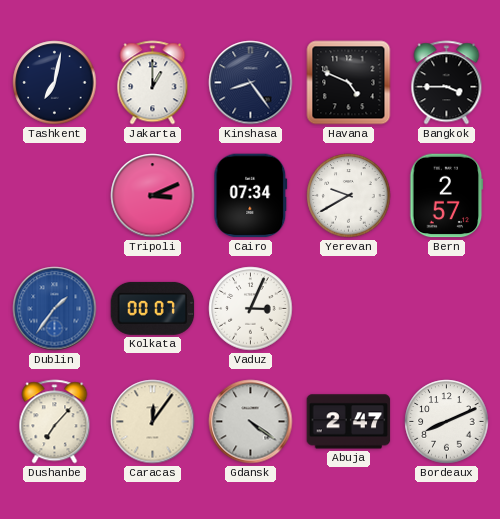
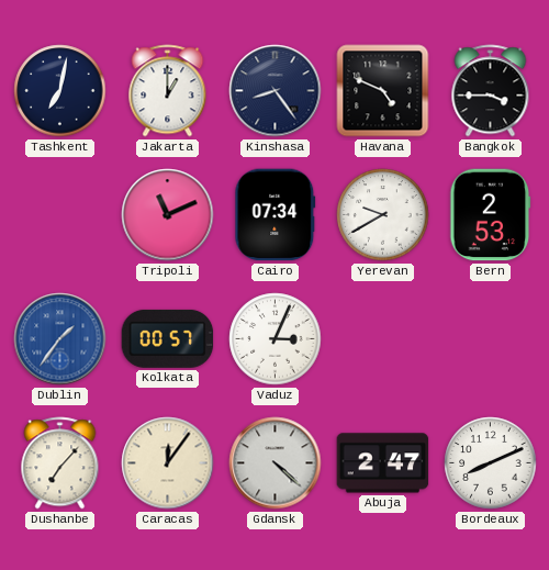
Tripoli: 3:11 -> 11:11 (168, 215)
Bern: 2:57 -> 2:53 (491, 215)
Kolkata: 00:07 -> 00:57 (168, 338)
Gdansk: 4:21 -> 4:22 (276, 463)
